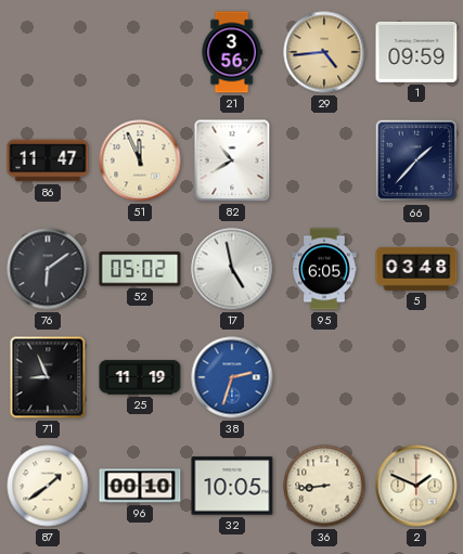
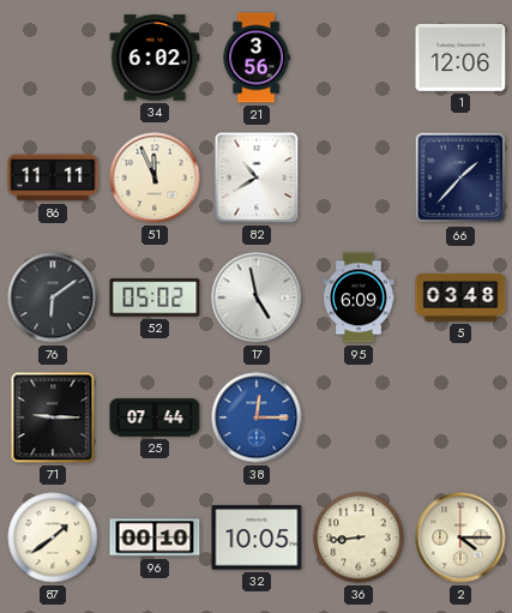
34: none -> 6:02 (155, 58)
29: 4:44 -> none (324, 52)
1: 09:59 -> 12:06 (460, 58)
86: 11:47 -> 11:11 (53, 178)
95: 6:05 -> 6:09 (359, 298)
71: 8:56 -> 9:15 (53, 417)
25: 11:19 -> 07:44 (155, 417)
38: 2:33 -> 12:15 (257, 417)
2: 1:49 -> 4:15 (460, 537)
